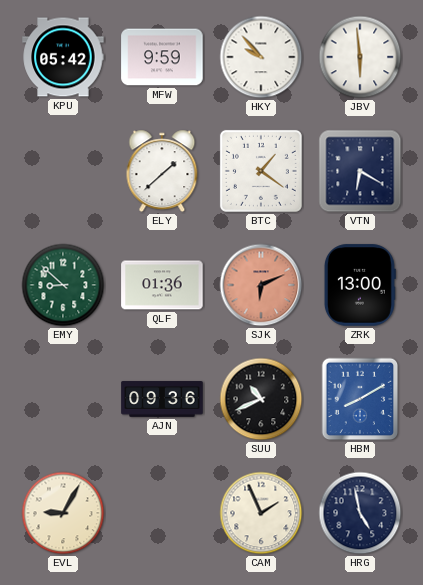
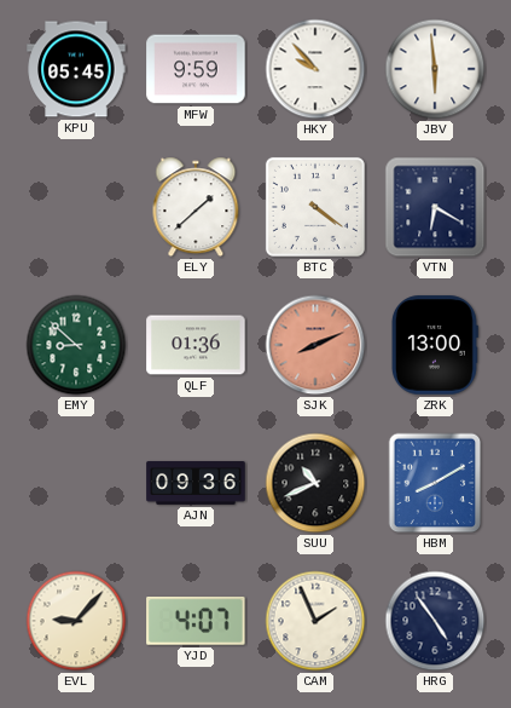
KPU: 05:42 -> 05:45 (76, 69)
BTC: 1:21 -> 4:21 (315, 207)
SJK: 6:11 -> 8:11 (315, 345)
EVL: 9:05 -> 9:07 (76, 621)
YJD: none -> 4:07 (196, 621)
HRG: 4:58 -> 4:54 (435, 621)
